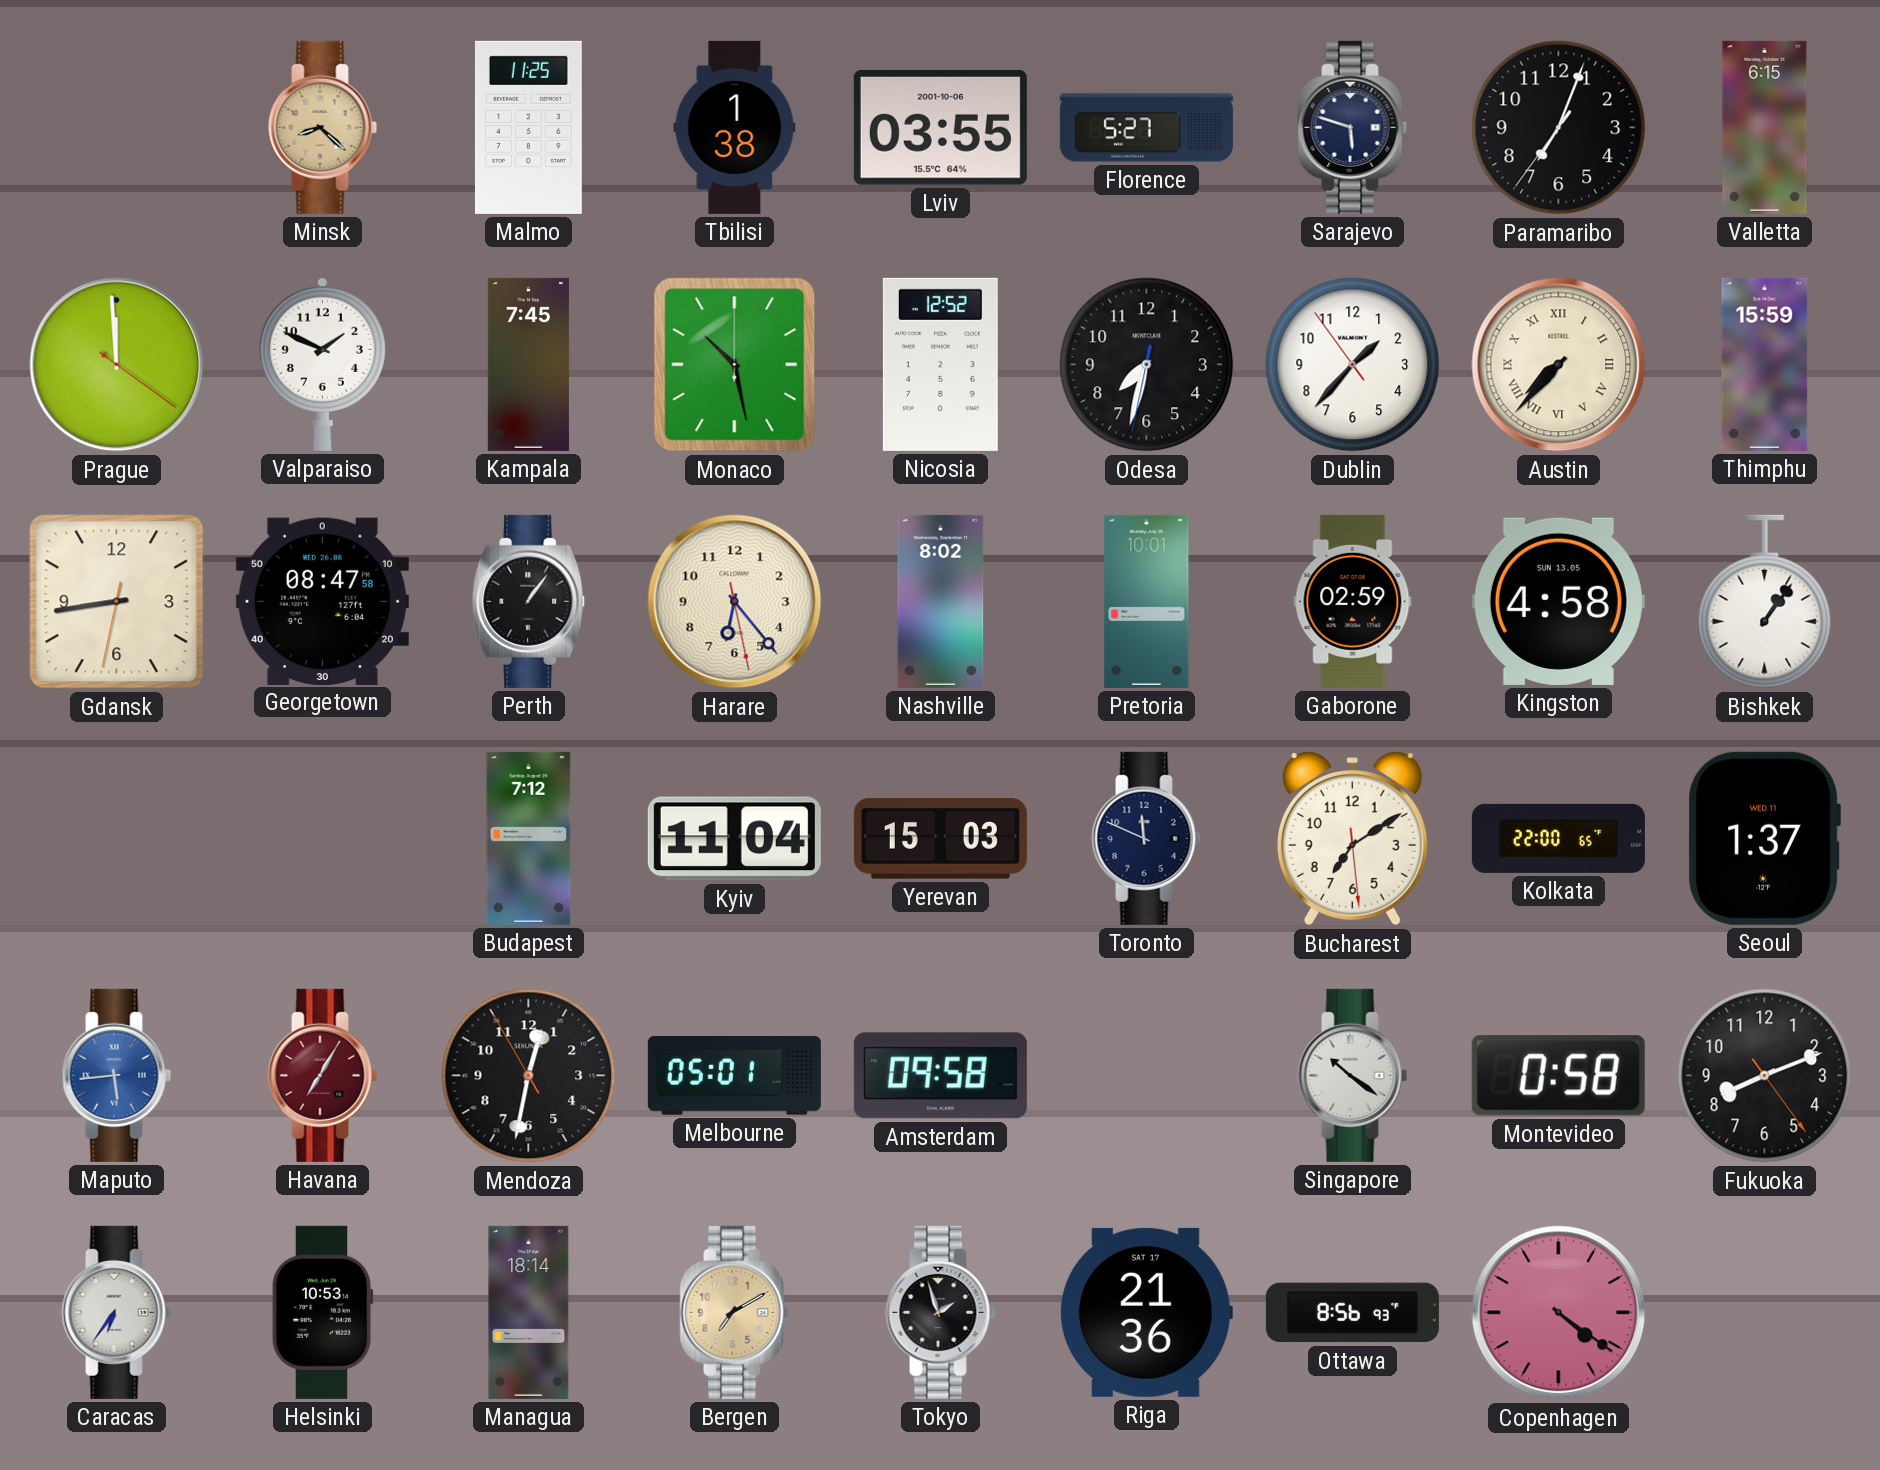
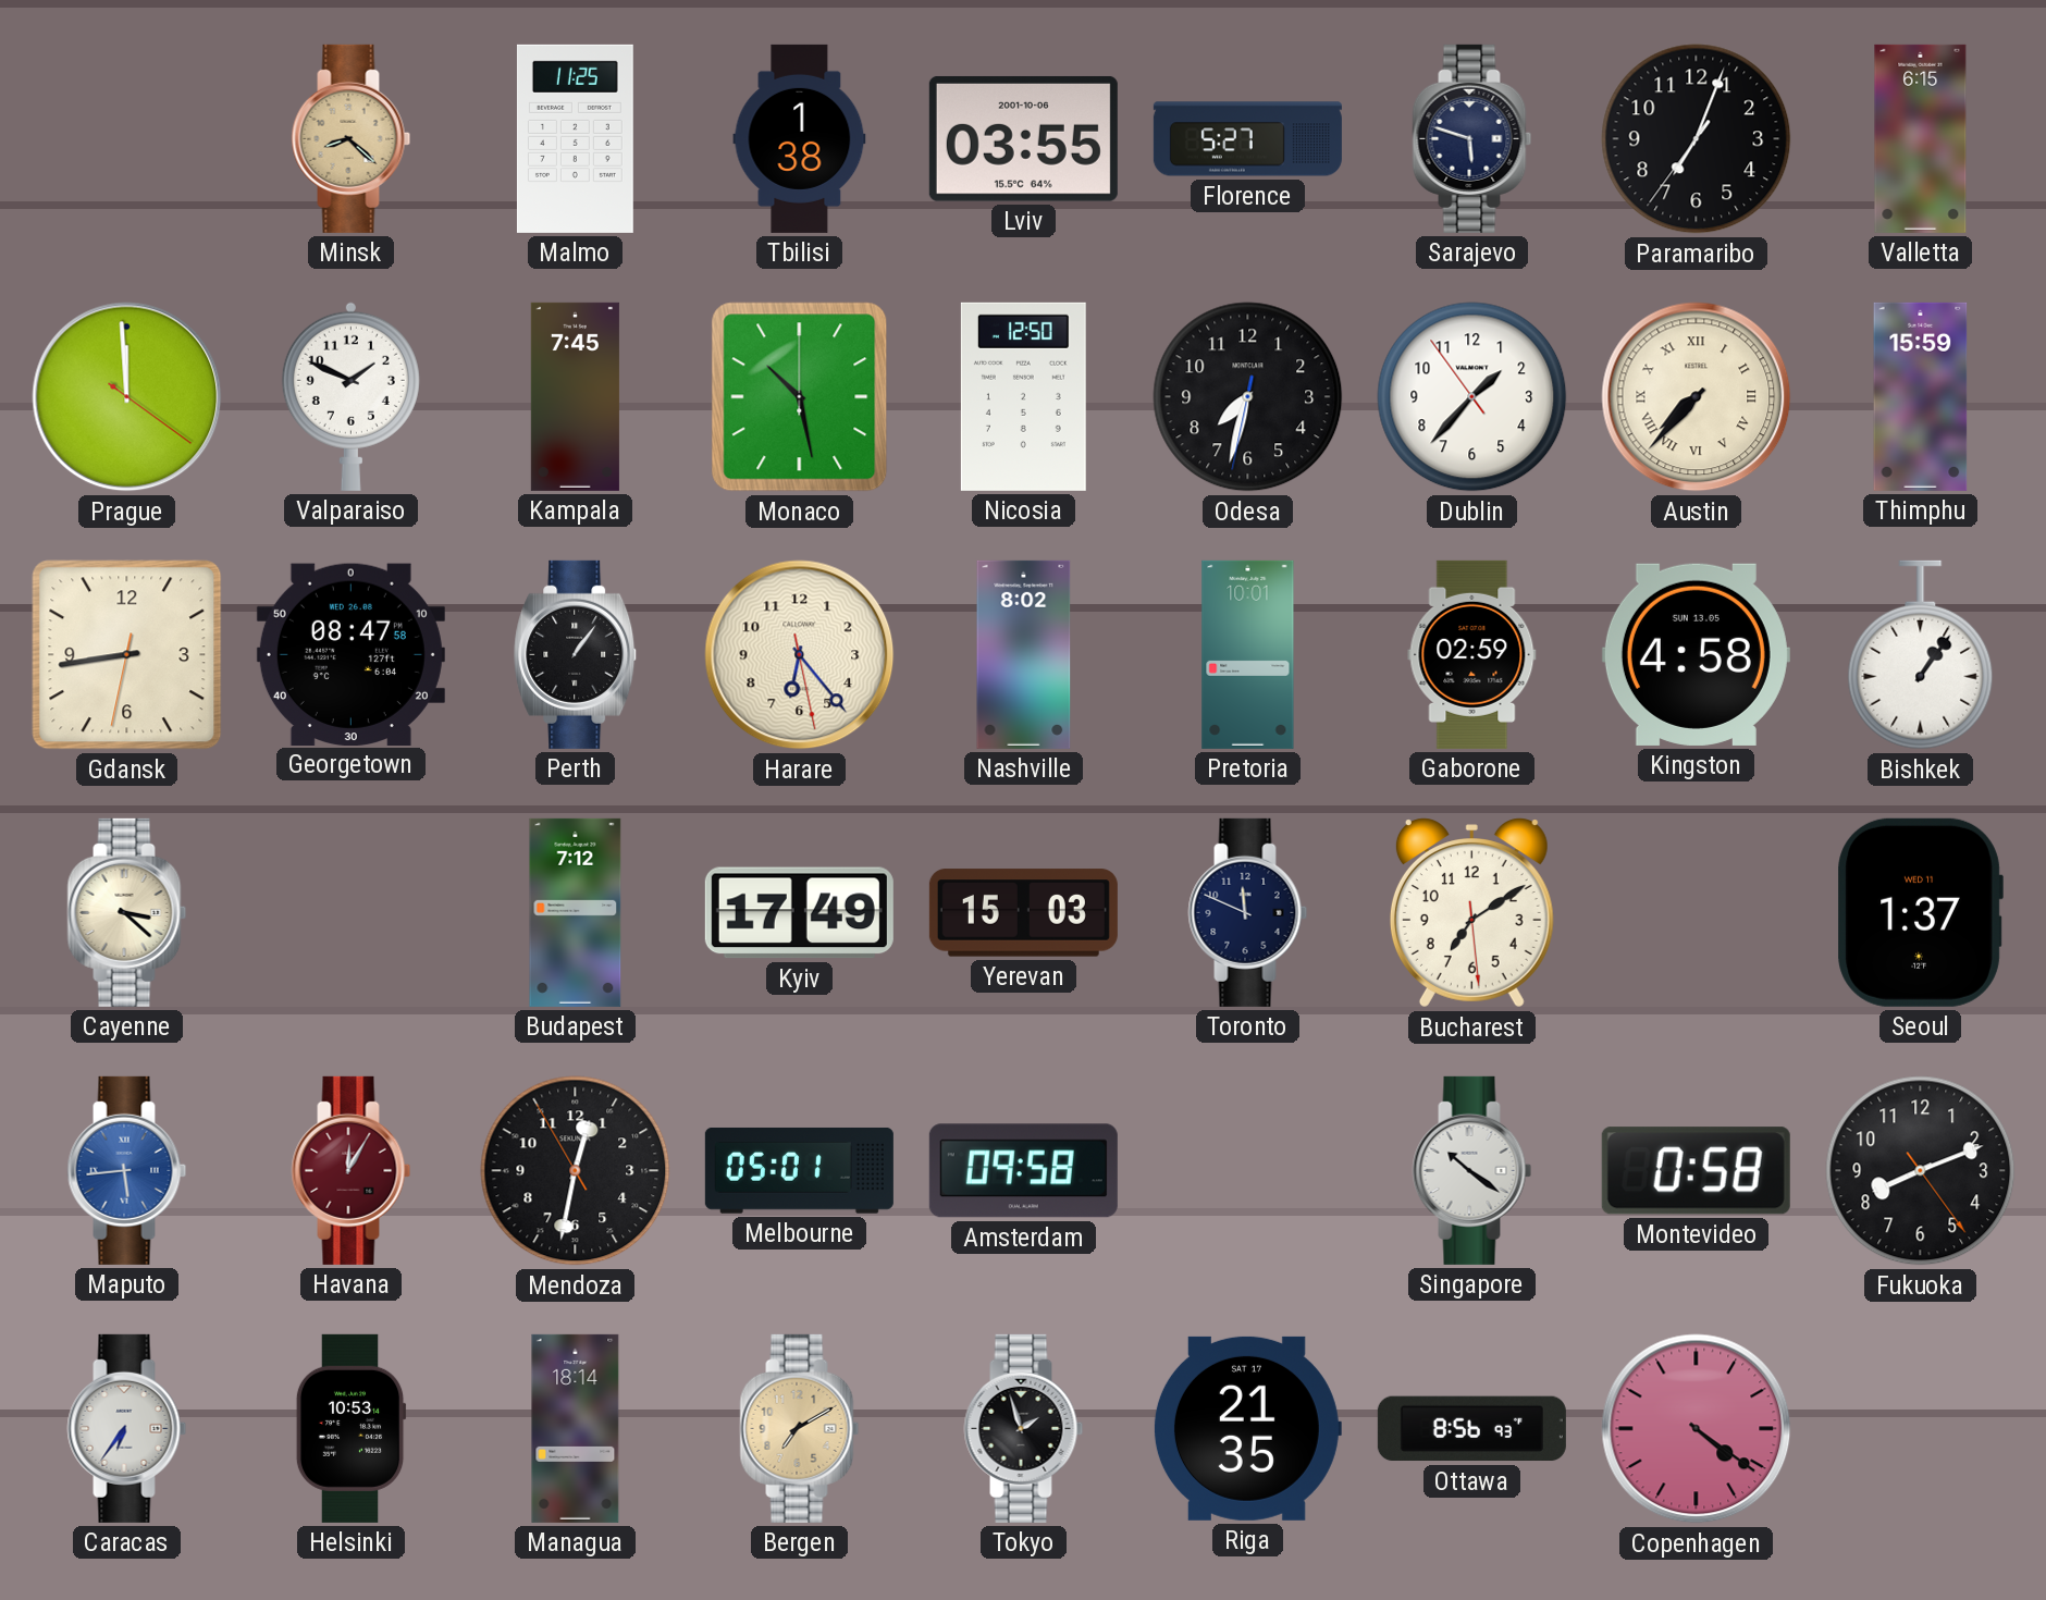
Nicosia: 12:52 -> 12:50 (1023, 396)
Cayenne: none -> 3:22 (127, 912)
Kyiv: 11:04 -> 17:49 (799, 913)
Kolkata: 22:00 -> none (1558, 838)
Havana: 7:05 -> 12:05 (352, 1170)
Riga: 21:36 -> 21:35 (1247, 1428)
